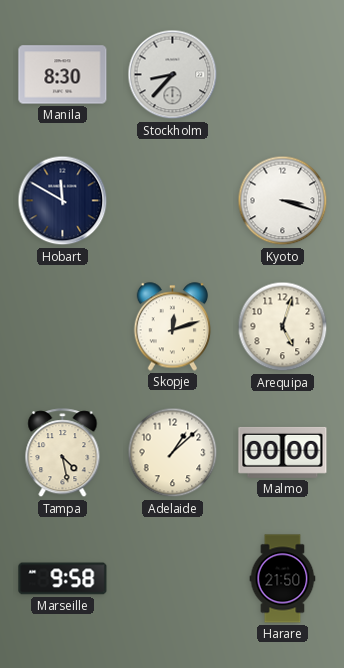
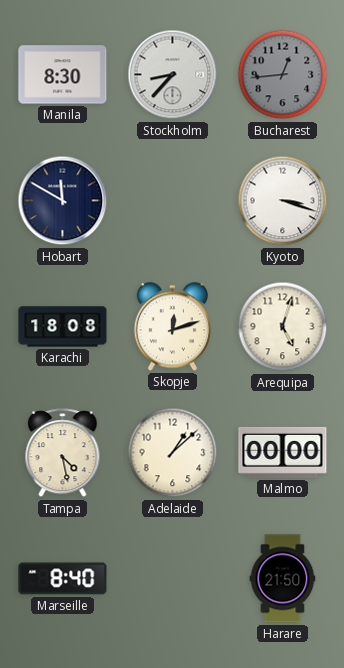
Bucharest: none -> 12:44 (283, 75)
Karachi: none -> 18:08 (63, 327)
Marseille: 9:58 -> 8:40 (63, 579)
